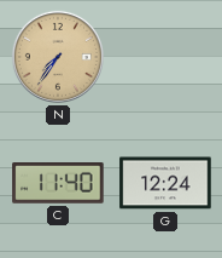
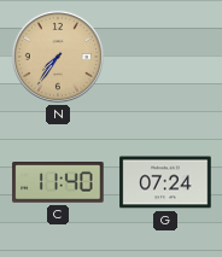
G: 12:24 -> 07:24 (165, 182)
